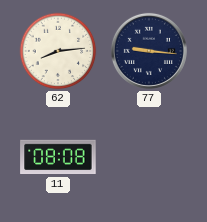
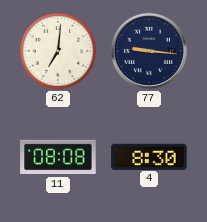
62: 8:14 -> 7:01 (58, 51)
4: none -> 8:30 (149, 156)
